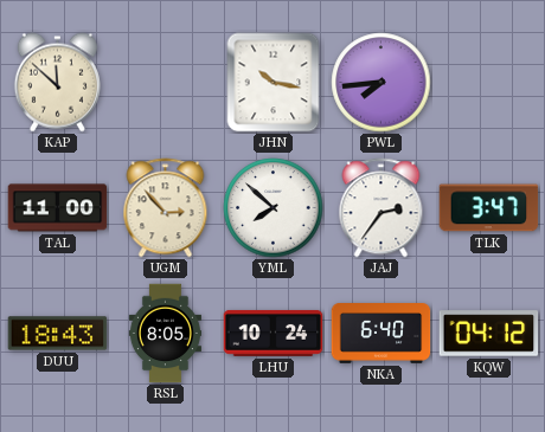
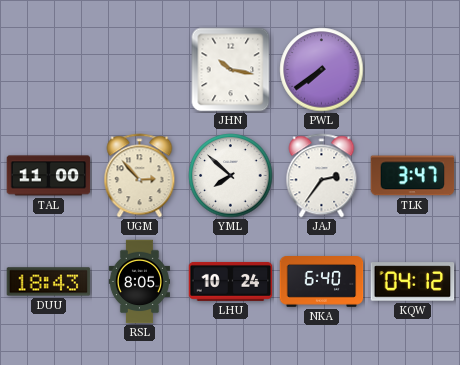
KAP: 11:52 -> none (57, 83)
PWL: 7:44 -> 7:39 (322, 70)
